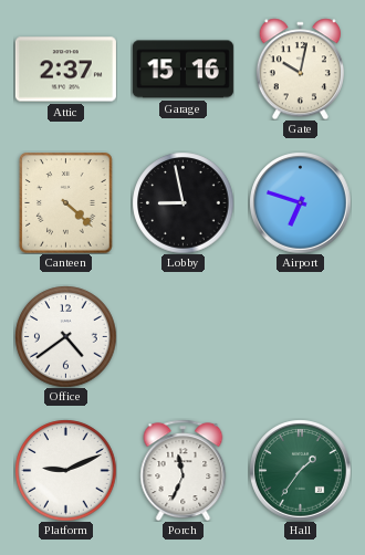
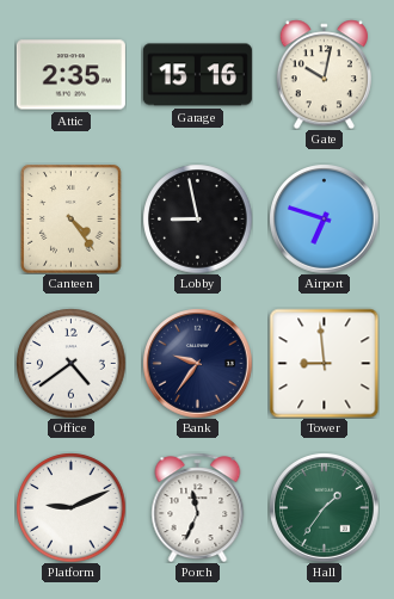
Attic: 2:37 -> 2:35 (70, 75)
Canteen: 4:22 -> 4:24 (72, 218)
Bank: none -> 9:36 (197, 363)
Tower: none -> 8:59 (324, 363)
